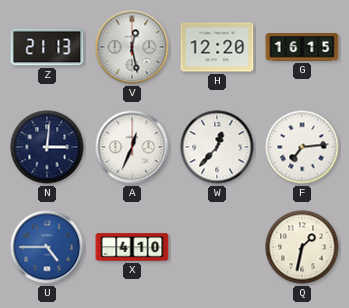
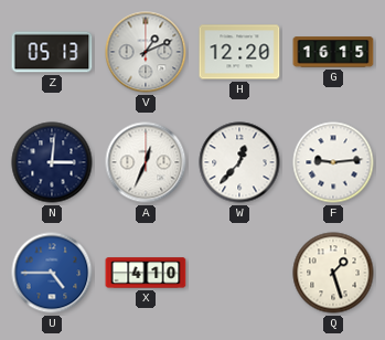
Z: 21:13 -> 05:13 (52, 52)
V: 12:28 -> 1:11 (146, 52)
F: 7:14 -> 9:14 (333, 162)
Q: 1:32 -> 1:27 (333, 273)
